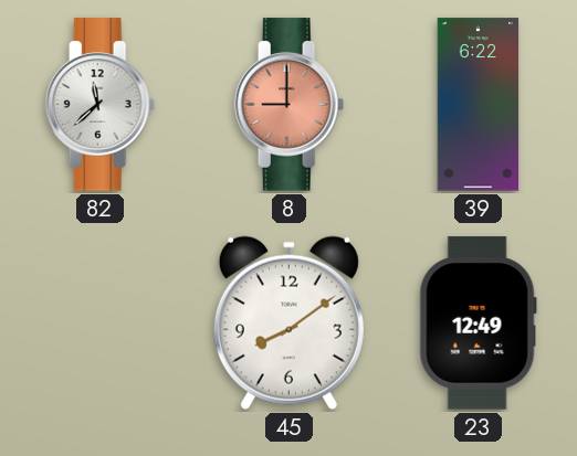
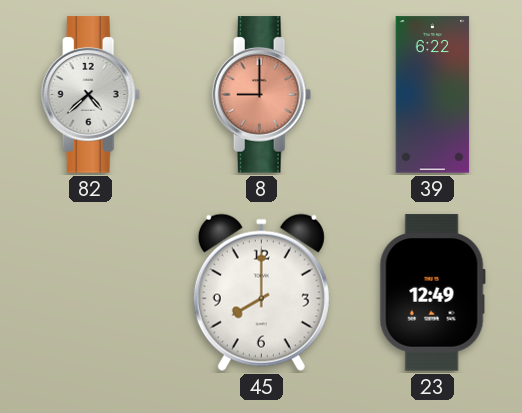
82: 11:38 -> 4:38 (91, 95)
45: 8:09 -> 8:00 (261, 292)
